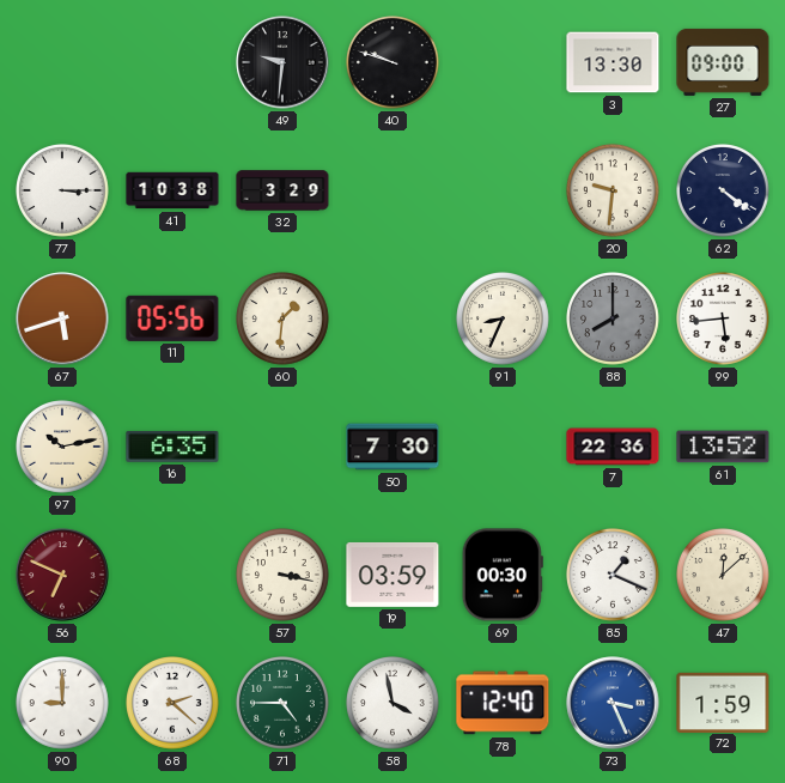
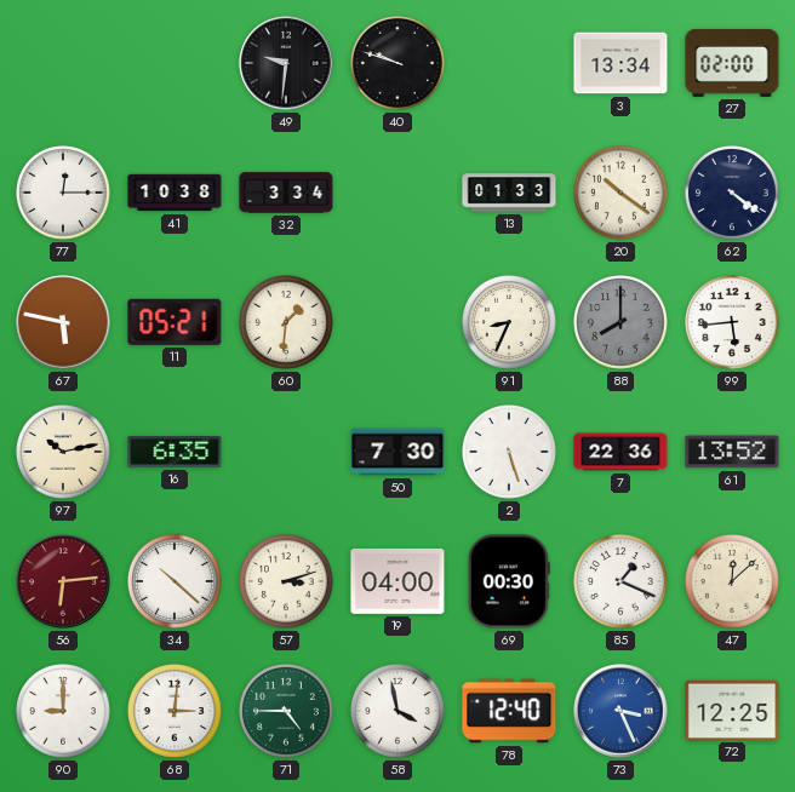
3: 13:30 -> 13:34 (620, 63)
27: 09:00 -> 02:00 (732, 63)
77: 3:15 -> 12:15 (64, 194)
32: 3:29 -> 3:34 (286, 193)
13: none -> 01:33 (509, 193)
20: 9:31 -> 10:21 (622, 194)
67: 5:42 -> 5:47 (63, 322)
11: 05:56 -> 05:21 (175, 322)
2: none -> 5:27 (510, 453)
56: 6:49 -> 6:14 (63, 581)
34: none -> 10:22 (176, 582)
57: 3:17 -> 3:12 (287, 582)
19: 03:59 -> 04:00 (397, 581)
68: 2:22 -> 3:01 (176, 712)
72: 1:59 -> 12:25 (732, 710)
